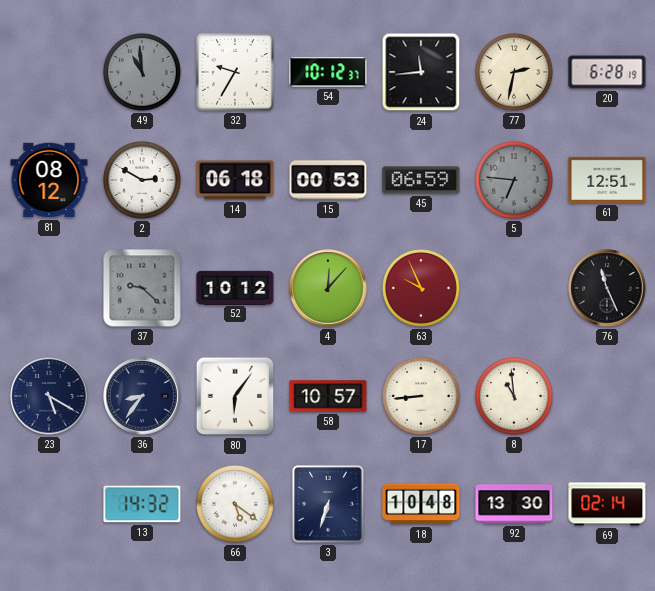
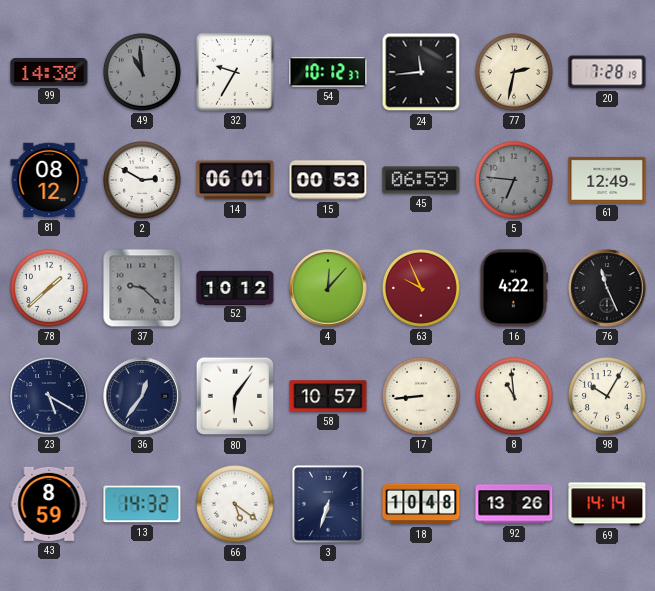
99: none -> 14:38 (49, 72)
20: 6:28 -> 7:28 (607, 72)
14: 06:18 -> 06:01 (235, 180)
61: 12:51 -> 12:49 (607, 180)
78: none -> 1:38 (50, 289)
16: none -> 4:22 (513, 288)
36: 8:36 -> 12:36 (142, 396)
98: none -> 10:05 (608, 397)
43: none -> 8:59 (49, 504)
92: 13:30 -> 13:26 (514, 504)
69: 02:14 -> 14:14 (607, 504)
